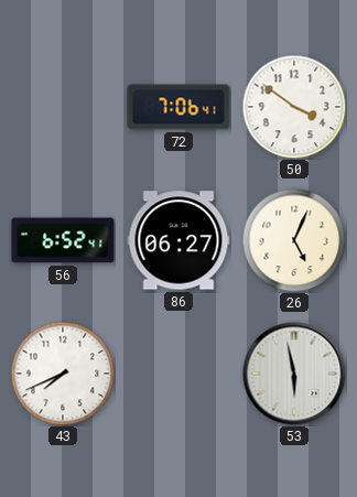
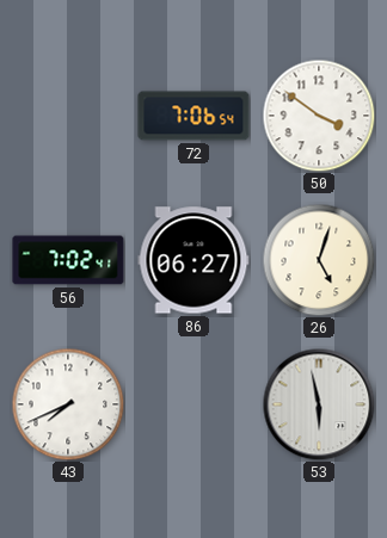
72: 7:06:41 -> 7:06:54 (193, 116)
56: 6:52 -> 7:02 (68, 260)
26: 5:04 -> 5:03 (319, 260)
